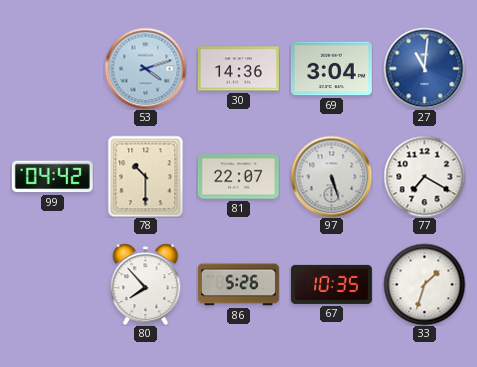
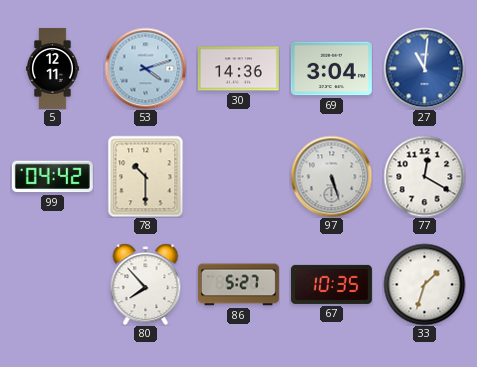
5: none -> 12:11 (53, 68)
81: 22:07 -> none (238, 177)
77: 7:20 -> 12:20 (424, 176)
86: 5:26 -> 5:27 (238, 285)
